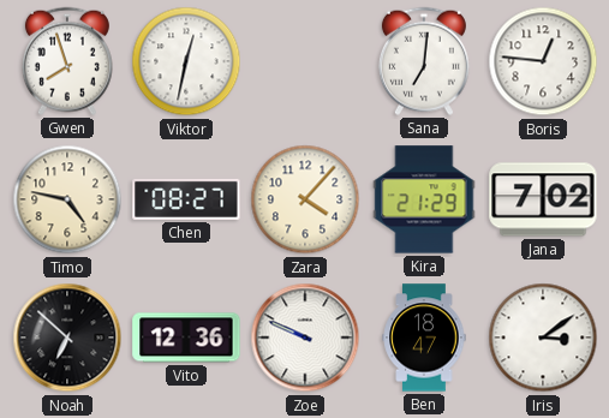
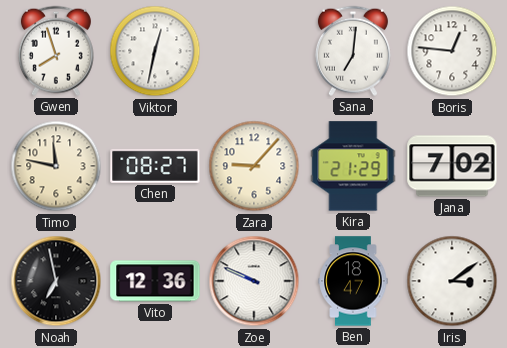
Timo: 4:47 -> 11:47 (56, 166)
Zara: 4:07 -> 9:07 (254, 166)
Noah: 6:52 -> 6:58 (56, 281)
